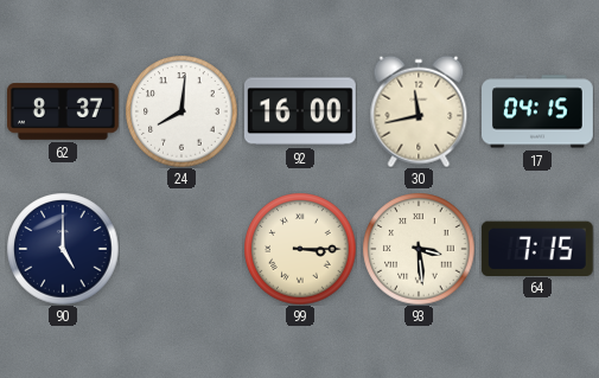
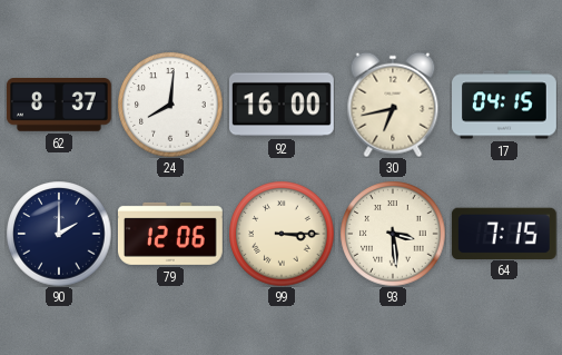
30: 11:43 -> 6:43 (393, 105)
90: 5:00 -> 2:00 (59, 234)
79: none -> 12:06 (170, 234)
